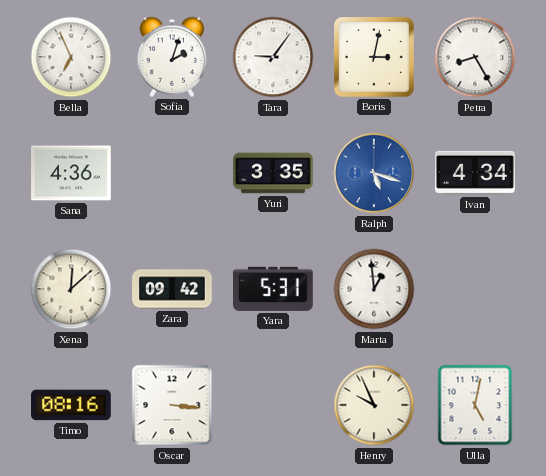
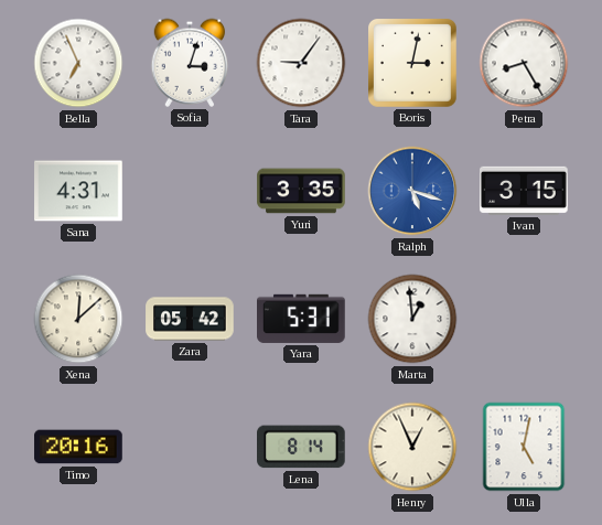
Sofia: 2:03 -> 3:03 (190, 63)
Sana: 4:36 -> 4:31 (78, 191)
Ivan: 4:34 -> 3:15 (524, 191)
Zara: 09:42 -> 05:42 (190, 319)
Timo: 08:16 -> 20:16 (78, 447)
Oscar: 3:16 -> none (172, 405)
Lena: none -> 8:14 (302, 447)
Henry: 9:56 -> 12:56 (412, 447)
